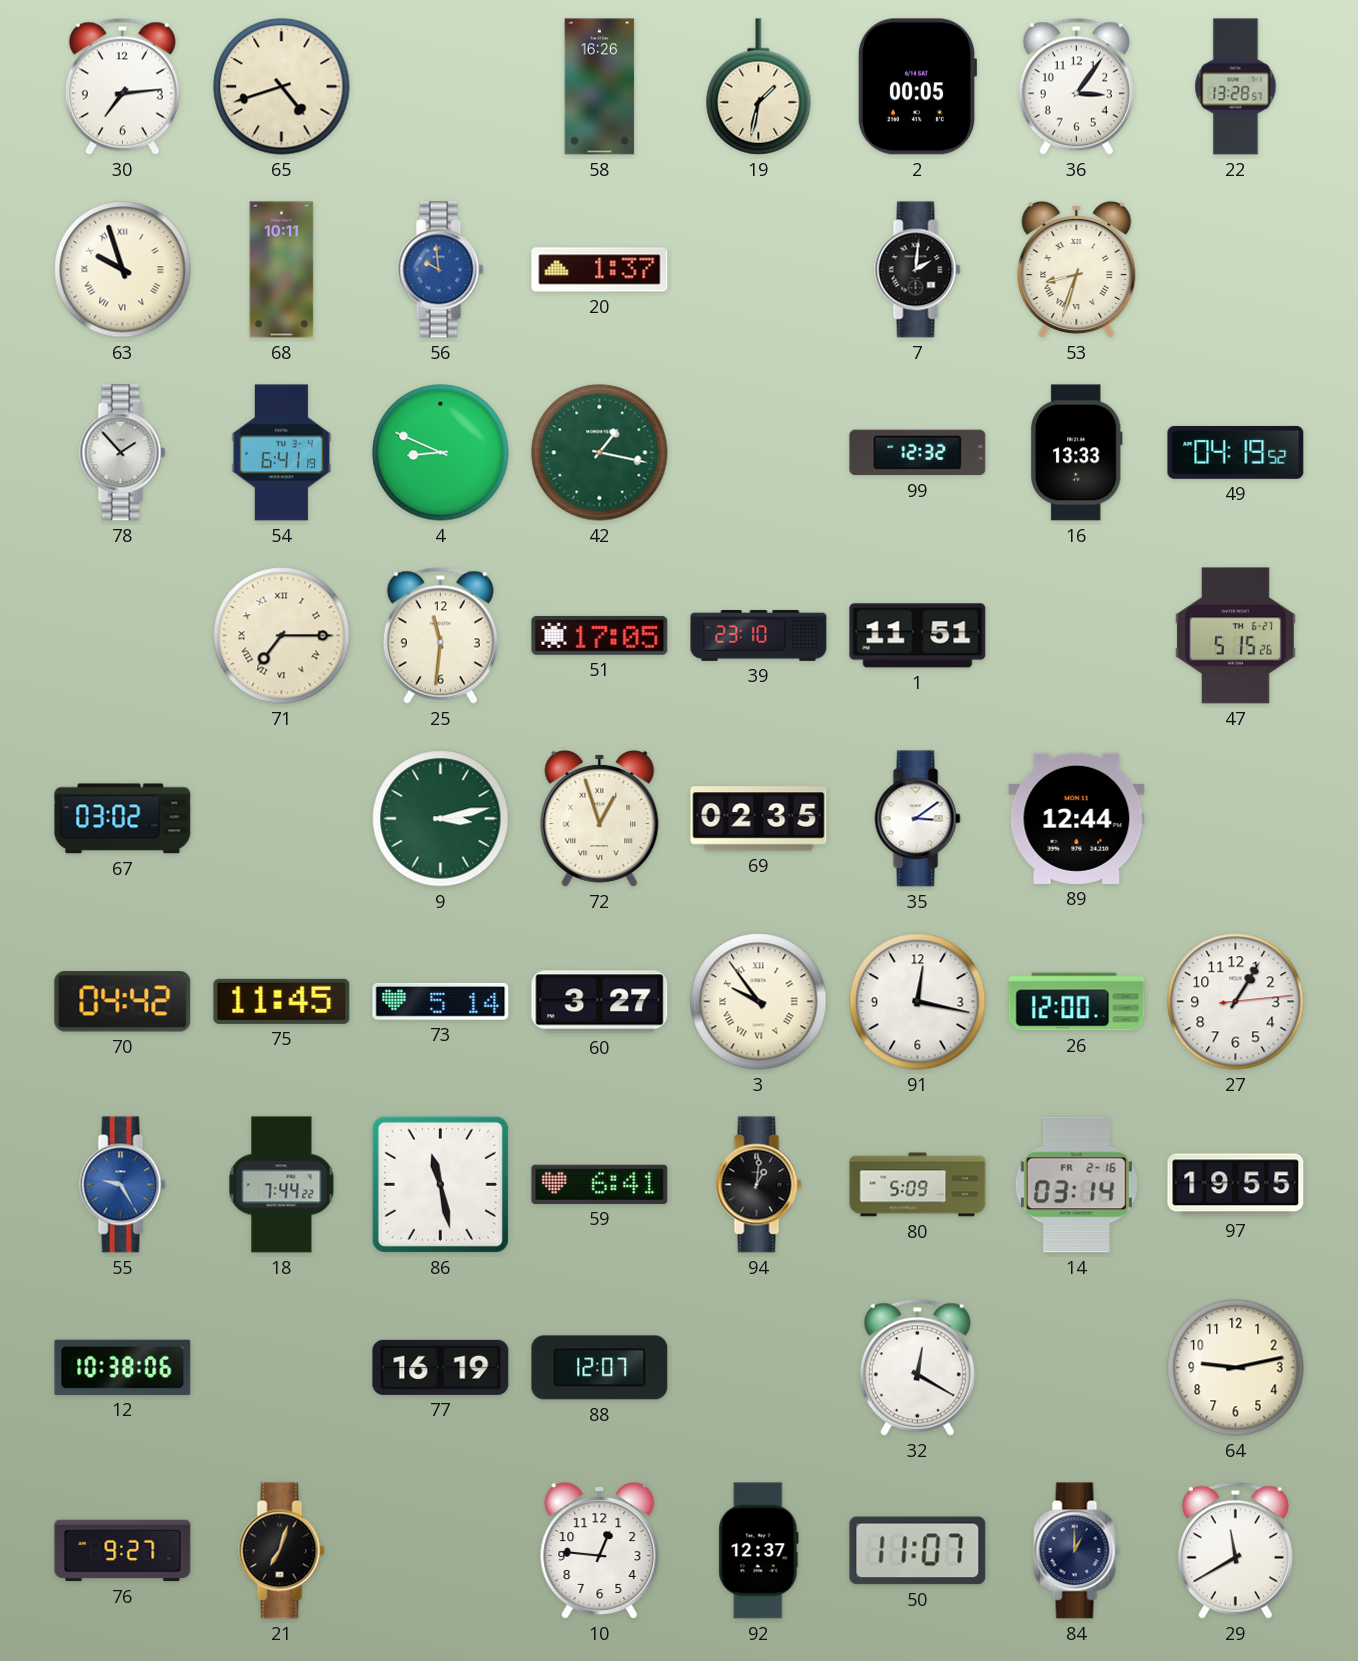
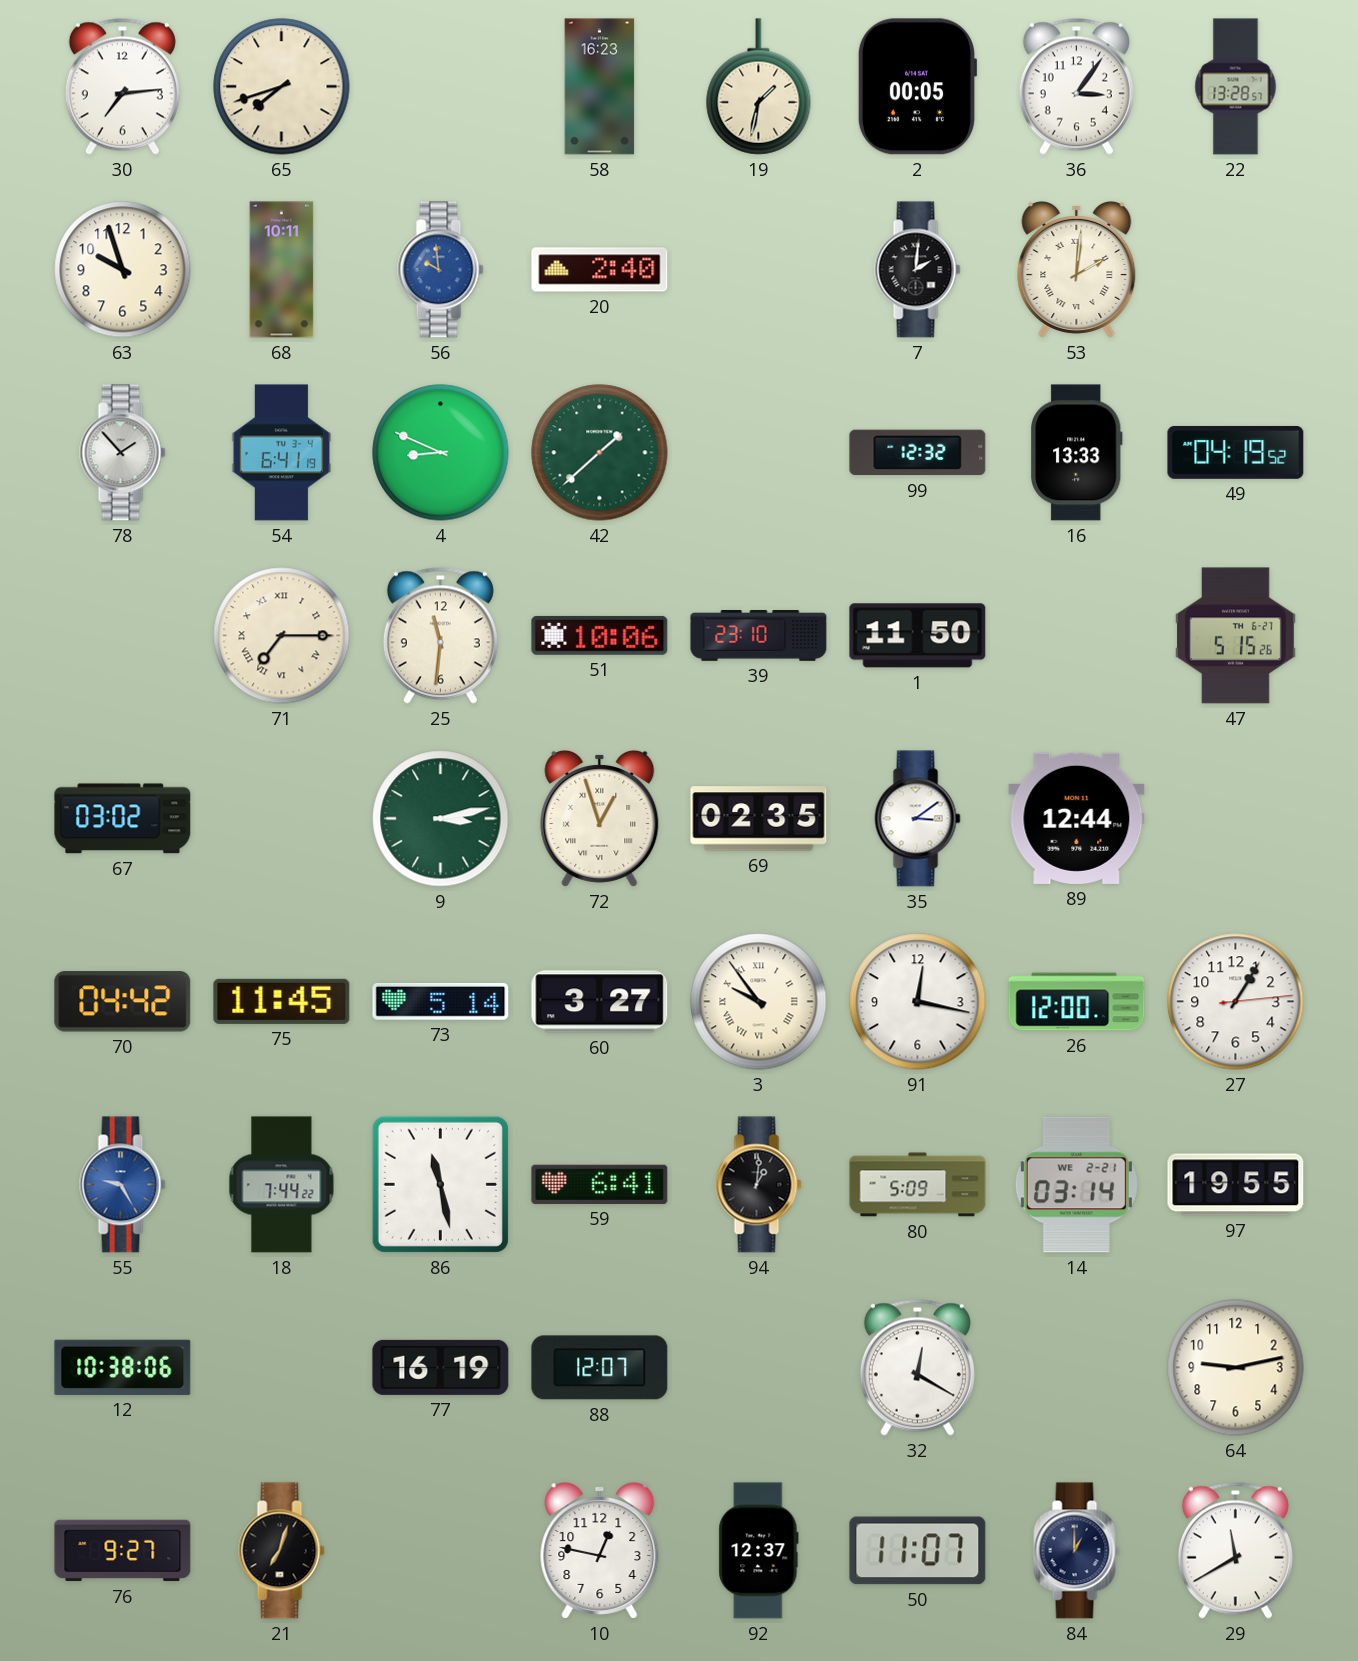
65: 4:42 -> 7:42 (282, 87)
58: 16:26 -> 16:23 (600, 87)
63 numerals: Roman -> Arabic (123, 270)
20: 1:37 -> 2:40 (600, 270)
53: 8:33 -> 2:01 (1077, 269)
42: 1:17 -> 1:38 (600, 453)
51: 17:05 -> 10:06 (600, 635)
1: 11:51 -> 11:50 (918, 636)
14 date: FR 2-16 -> WE 2-21 (1076, 1185)
10: 12:46 -> 12:47 (600, 1550)
